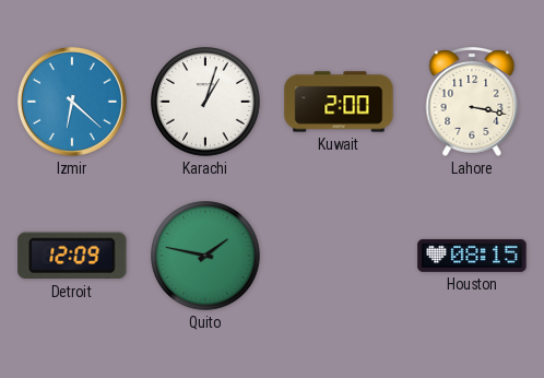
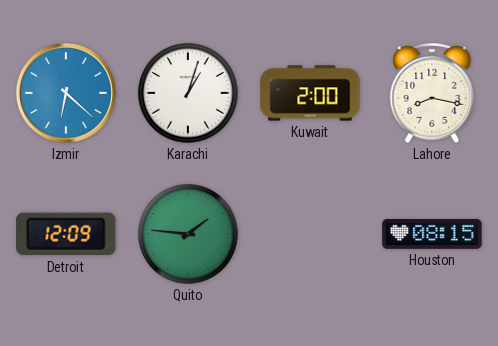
Lahore: 3:17 -> 8:17 (432, 94)
Quito: 1:47 -> 1:46 (188, 234)
